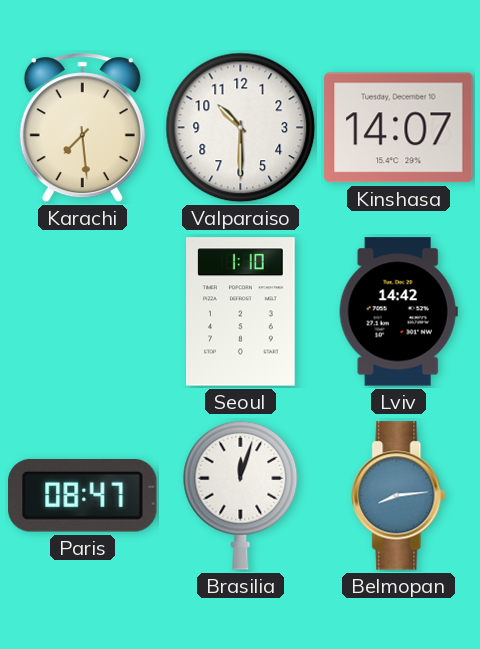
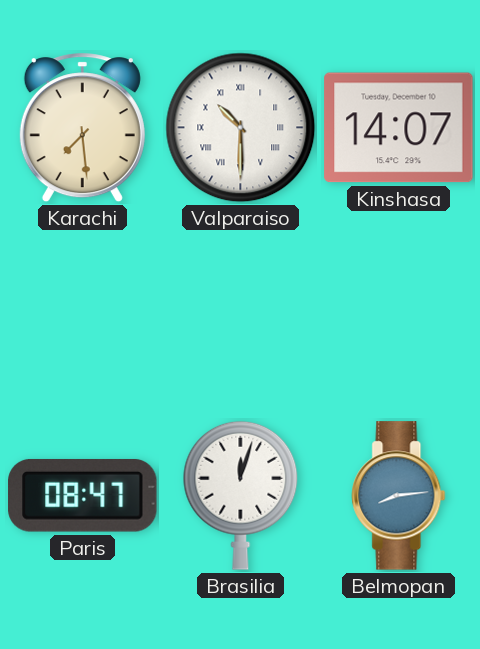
Valparaiso numerals: Arabic -> Roman (241, 128)
Seoul: 1:10 -> none (241, 312)
Lviv: 14:42 -> none (398, 312)
